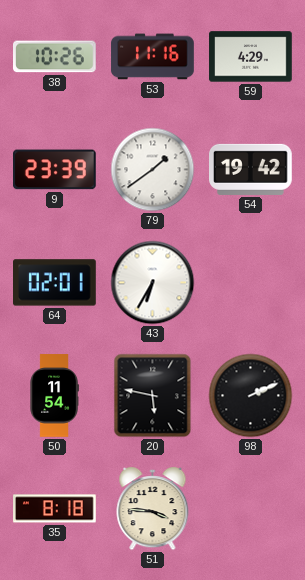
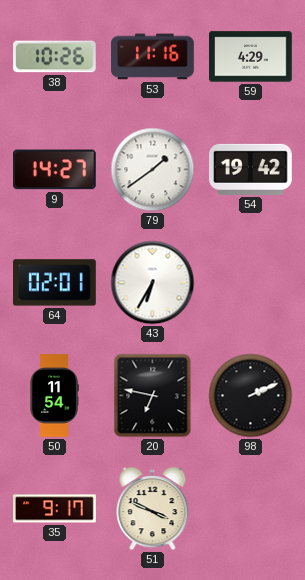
9: 23:39 -> 14:27 (55, 170)
20: 5:47 -> 6:47 (153, 396)
35: 8:18 -> 9:17 (55, 509)
51: 3:46 -> 3:49 (153, 509)
